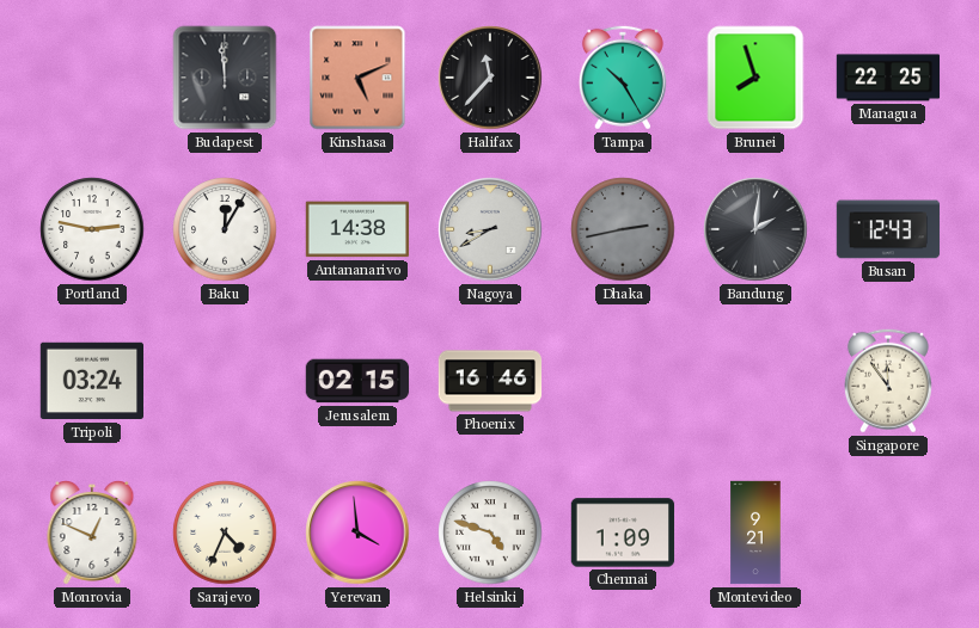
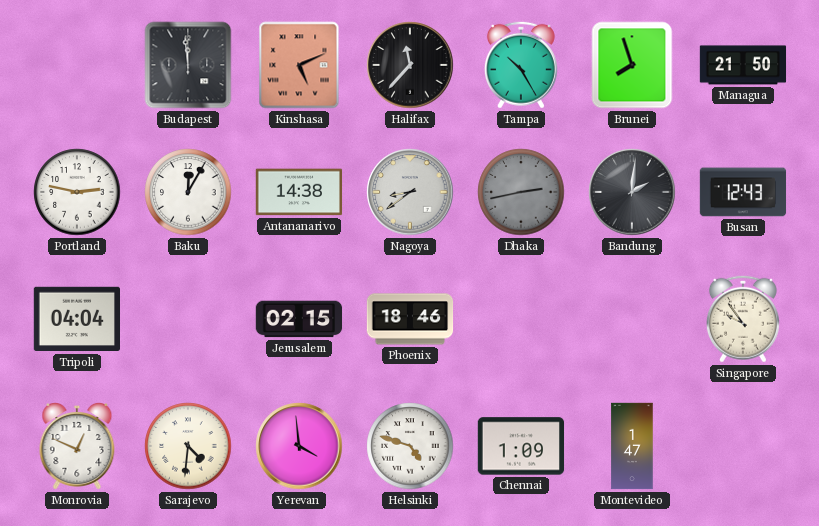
Managua: 22:25 -> 21:50 (743, 65)
Nagoya: 8:40 -> 8:39 (410, 192)
Tripoli: 03:24 -> 04:04 (76, 319)
Phoenix: 16:46 -> 18:46 (410, 319)
Singapore: 11:54 -> 9:54 (743, 319)
Sarajevo: 4:34 -> 4:31 (188, 446)
Montevideo: 9:21 -> 1:47 (632, 446)
